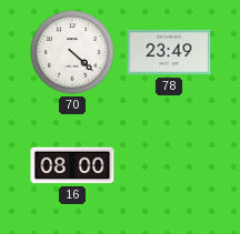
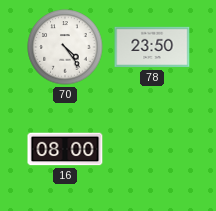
70: 4:22 -> 4:24 (65, 47)
78: 23:49 -> 23:50 (152, 47)
